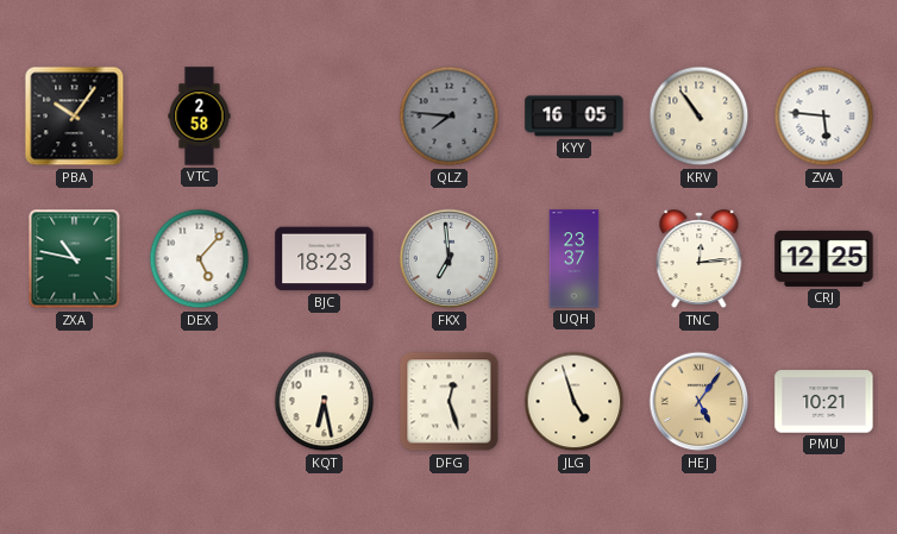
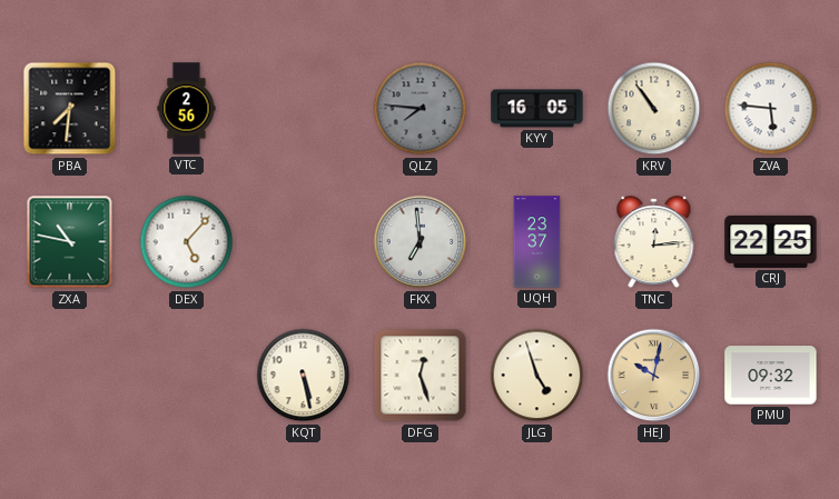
PBA: 10:06 -> 7:31 (70, 109)
VTC: 2:58 -> 2:56 (187, 109)
BJC: 18:23 -> none (325, 259)
CRJ: 12:25 -> 22:25 (771, 241)
KQT: 6:28 -> 5:28 (304, 376)
HEJ: 5:06 -> 10:02 (654, 376)
PMU: 10:21 -> 09:32 (771, 376)
